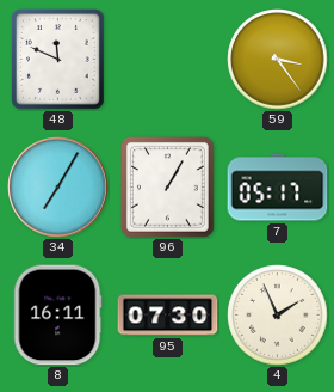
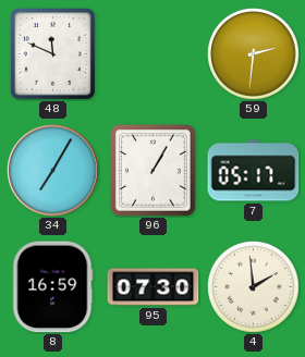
59: 3:24 -> 2:31 (254, 54)
8: 16:11 -> 16:59 (52, 287)
4: 1:56 -> 1:59 (254, 287)
